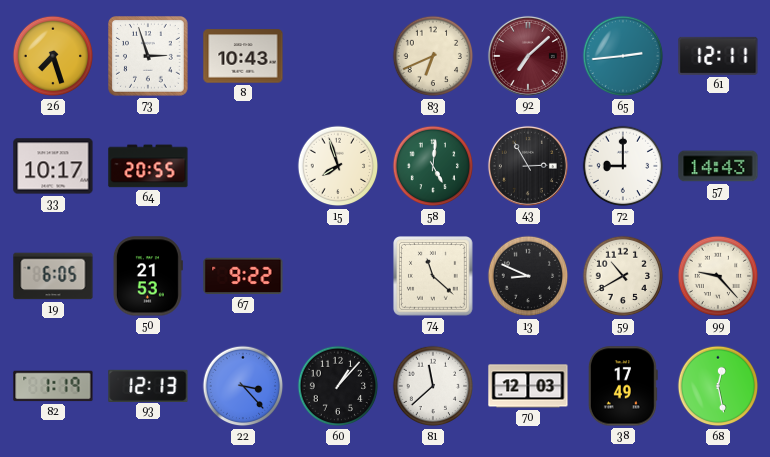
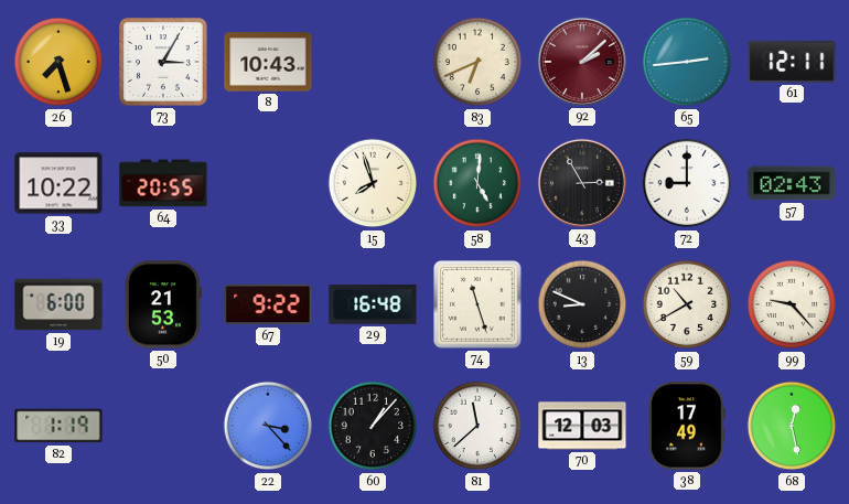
73: 2:57 -> 3:05 (164, 63)
92: 7:08 -> 2:08 (582, 62)
33: 10:17 -> 10:22 (58, 183)
57: 14:43 -> 02:43 (792, 183)
19: 6:05 -> 6:00 (58, 304)
29: none -> 16:48 (373, 304)
74: 11:22 -> 11:27 (479, 305)
93: 12:13 -> none (148, 385)
